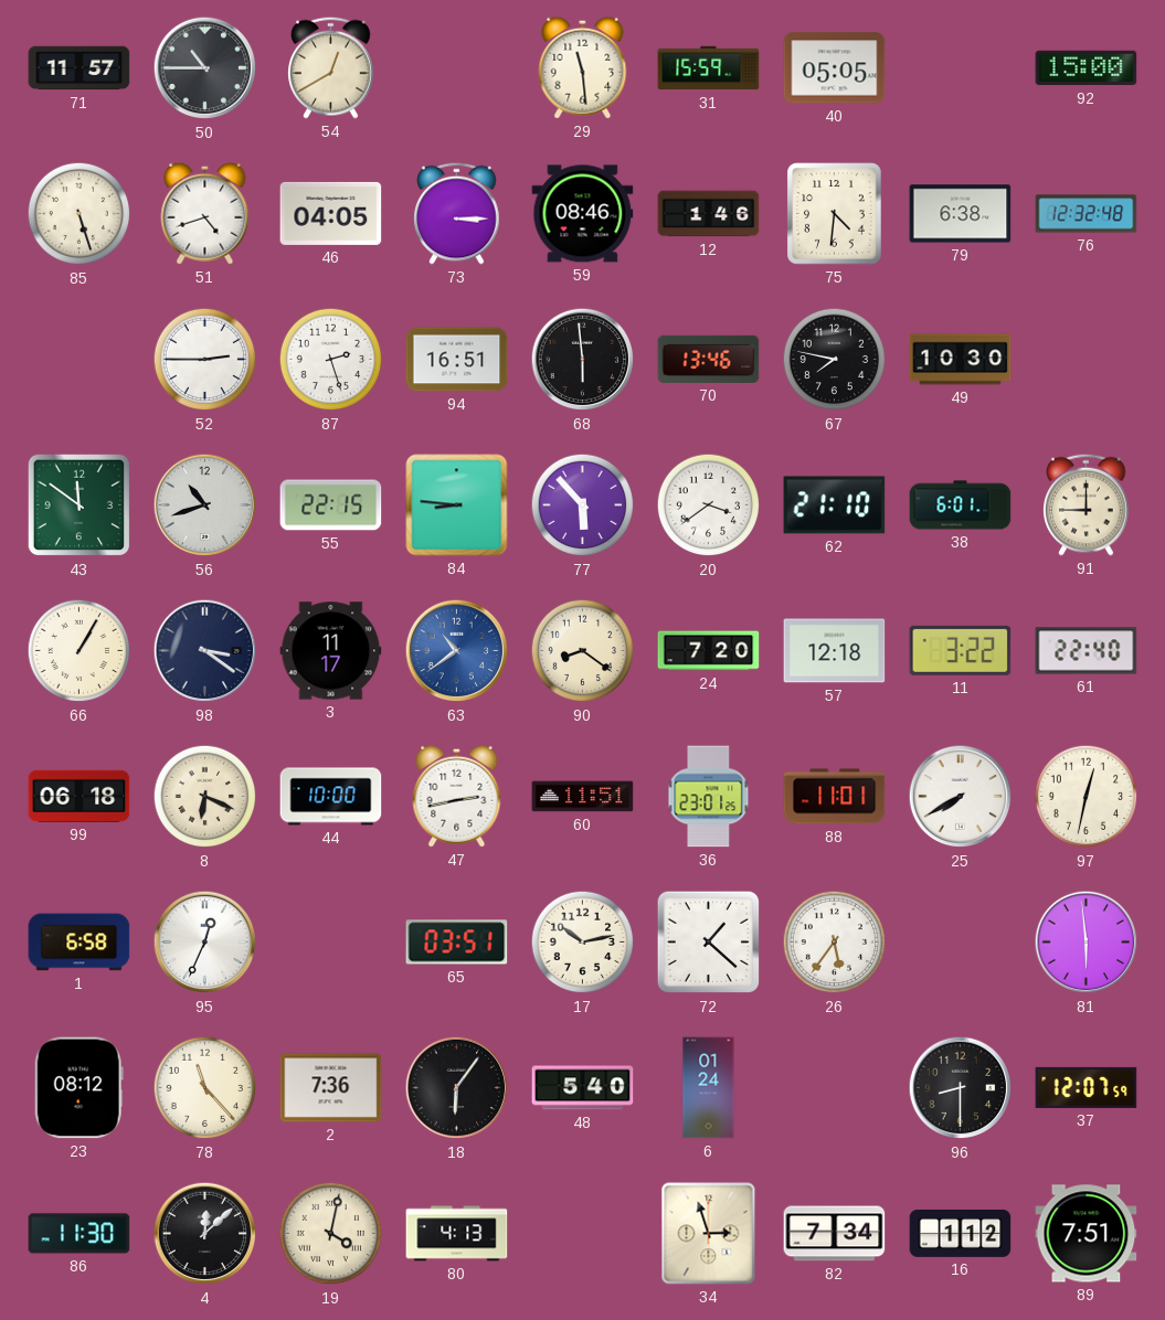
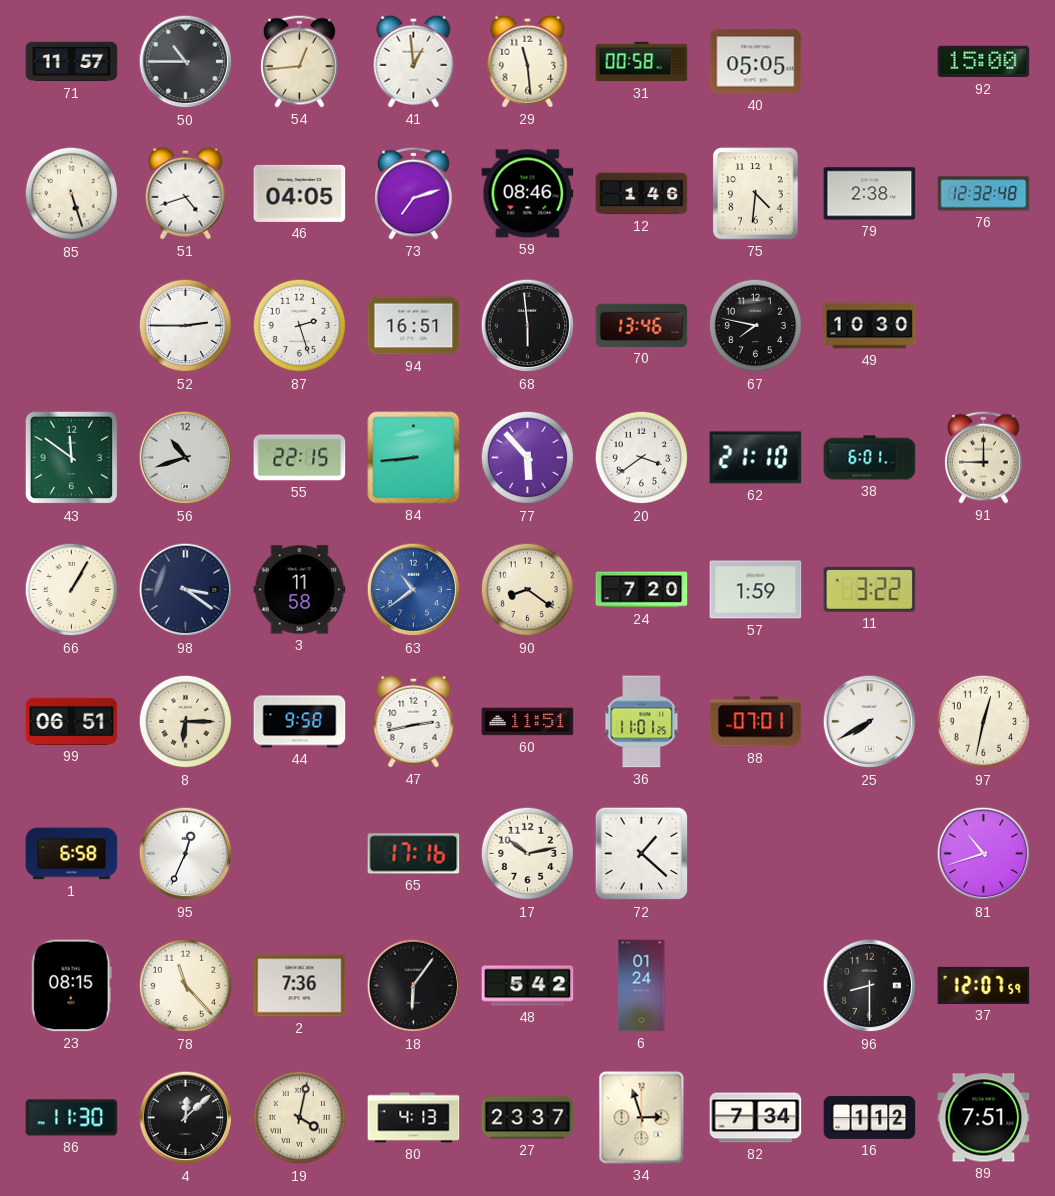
54: 12:40 -> 12:44 (300, 61)
41: none -> 12:59 (414, 61)
31: 15:59 -> 00:58 (642, 62)
73: 3:15 -> 7:12 (414, 193)
79: 6:38 -> 2:38 (870, 194)
84: 8:46 -> 8:44 (414, 458)
3: 11:17 -> 11:58 (300, 590)
57: 12:18 -> 1:59 (756, 590)
61: 22:40 -> none (1087, 651)
99: 06:18 -> 06:51 (72, 721)
8: 6:19 -> 6:15 (186, 722)
44: 10:00 -> 9:58 (300, 722)
36: 23:01 -> 11:01 (642, 722)
88: 11:01 -> 07:01 (756, 722)
65: 03:51 -> 17:16 (414, 854)
26: 5:36 -> none (835, 943)
81: 5:59 -> 10:42 (984, 854)
23: 08:12 -> 08:15 (71, 986)
48: 5:40 -> 5:42 (528, 986)
27: none -> 23:37 (528, 1118)
